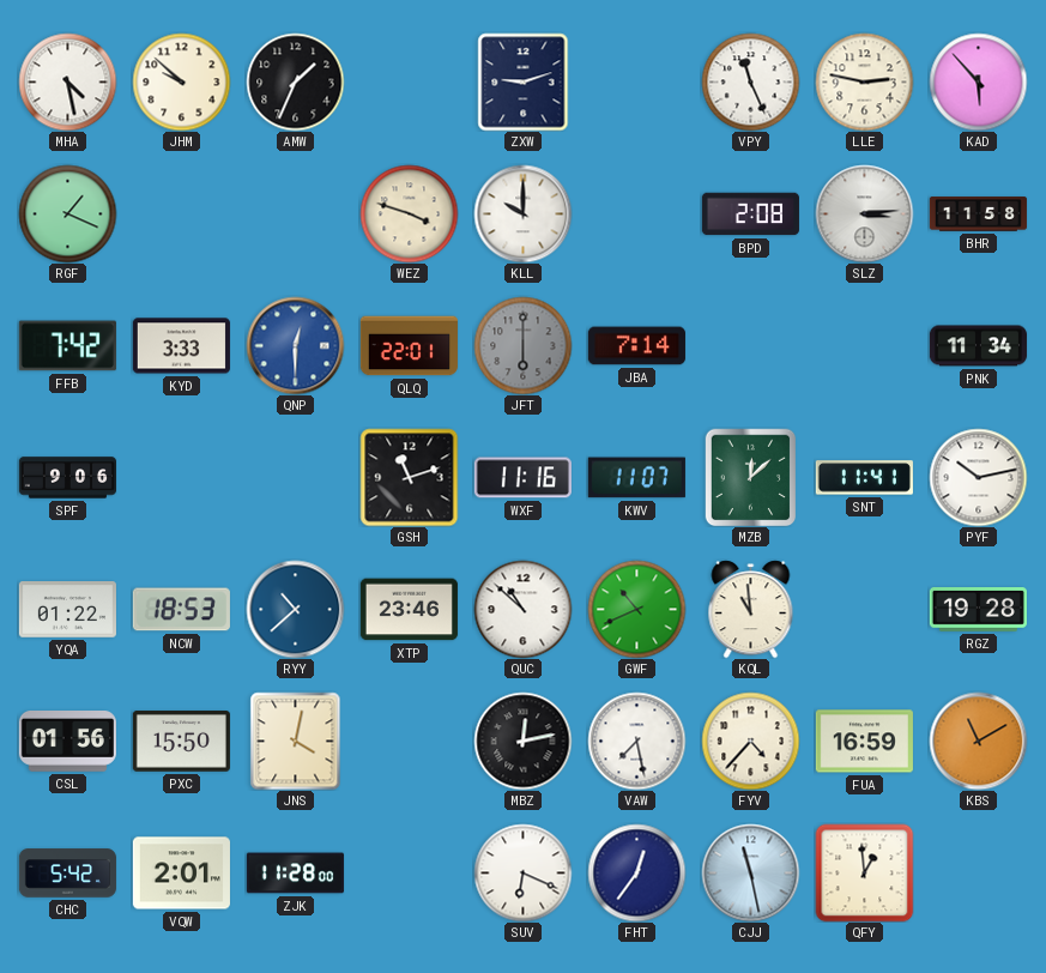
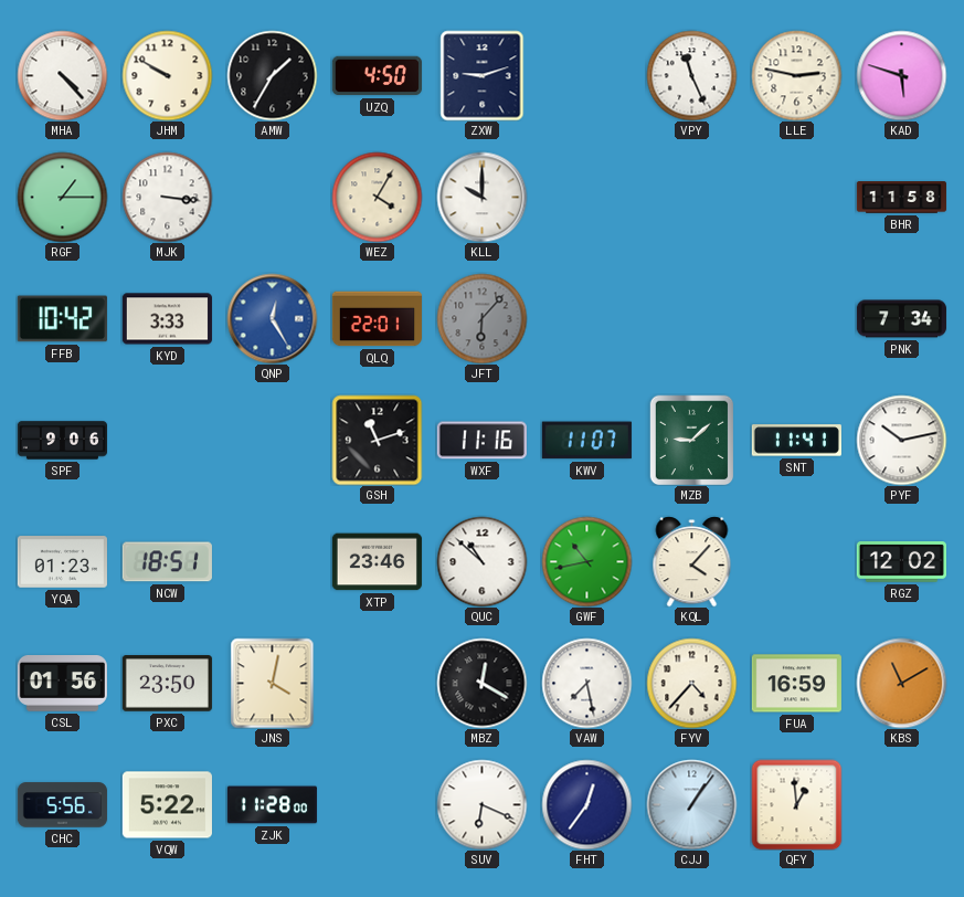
MHA: 4:28 -> 4:23 (62, 75)
JHM: 9:52 -> 9:50 (167, 75)
AMW: 1:34 -> 1:35 (272, 75)
UZQ: none -> 4:50 (377, 76)
KAD: 5:53 -> 5:48 (901, 75)
RGF: 1:19 -> 1:15 (62, 197)
MJK: none -> 3:16 (167, 197)
WEZ: 3:48 -> 4:05 (377, 197)
BPD: 2:08 -> none (750, 214)
SLZ: 3:14 -> none (864, 213)
FFB: 7:42 -> 10:42 (62, 319)
QNP: 12:30 -> 12:25 (272, 318)
JFT: 6:00 -> 6:07 (481, 318)
JBA: 7:14 -> none (636, 346)
PNK: 11:34 -> 7:34 (901, 319)
MZB: 12:08 -> 9:08 (692, 440)
YQA: 01:22 -> 01:23 (62, 562)
NCW: 18:53 -> 18:51 (167, 562)
RYY: 10:38 -> none (295, 609)
GWF: 10:41 -> 10:43 (586, 561)
KQL: 10:59 -> 4:07 (692, 561)
RGZ: 19:28 -> 12:02 (901, 562)
PXC: 15:50 -> 23:50 (167, 684)
MBZ: 12:13 -> 12:20 (481, 683)
CHC: 5:42 -> 5:56 (62, 805)
VQW: 2:01 -> 5:22 (167, 805)
CJJ: 11:28 -> 1:06 (691, 804)
